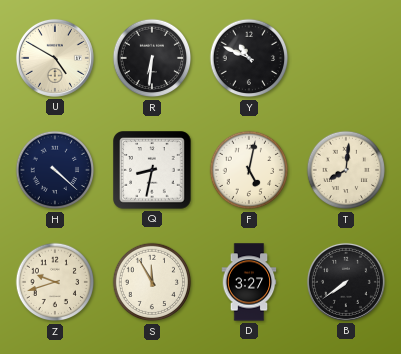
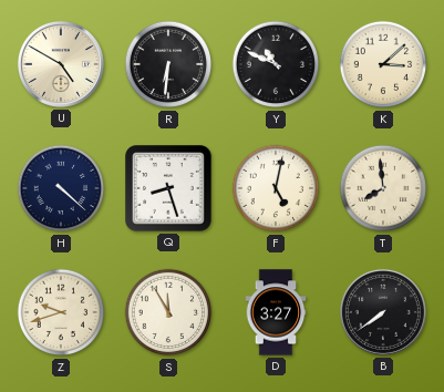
K: none -> 3:08 (383, 64)
Q: 8:32 -> 8:27 (168, 188)
T: 8:01 -> 7:59 (383, 188)
